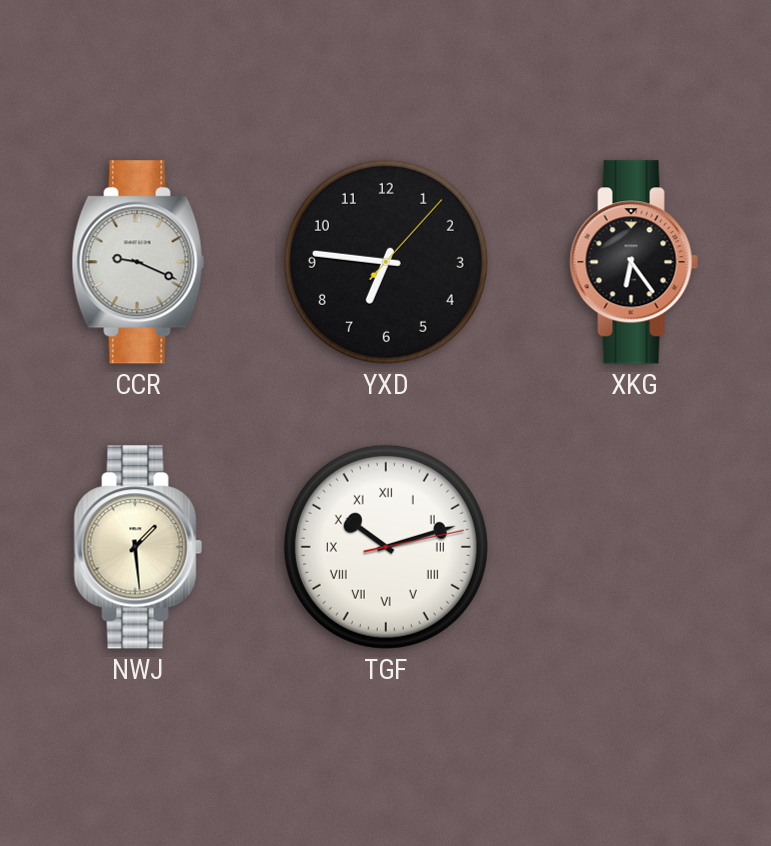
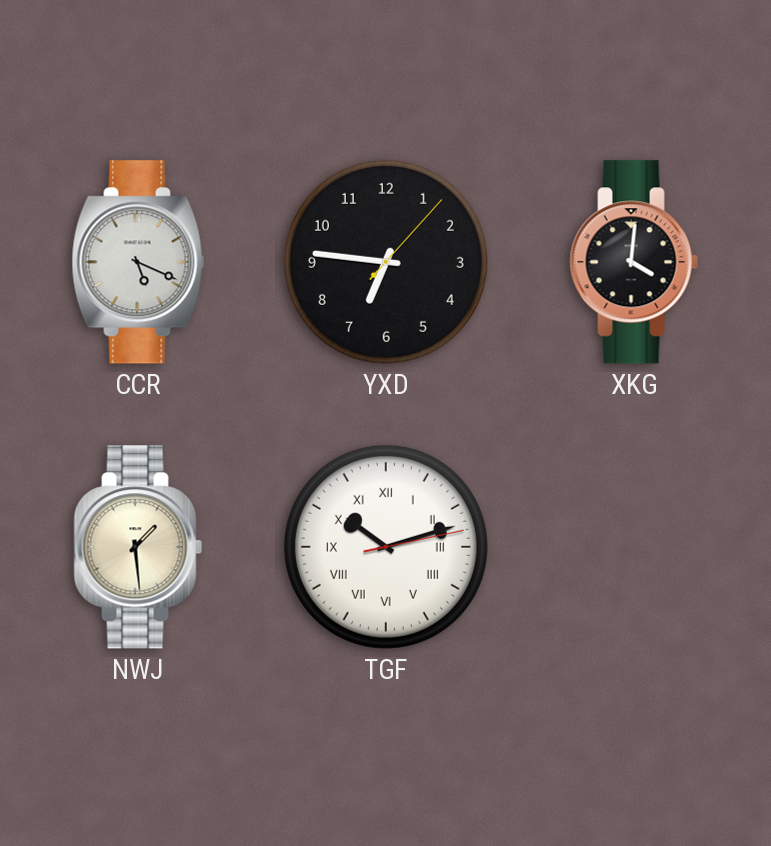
CCR: 9:19 -> 5:19 (138, 262)
XKG: 6:24 -> 4:01 (634, 262)
